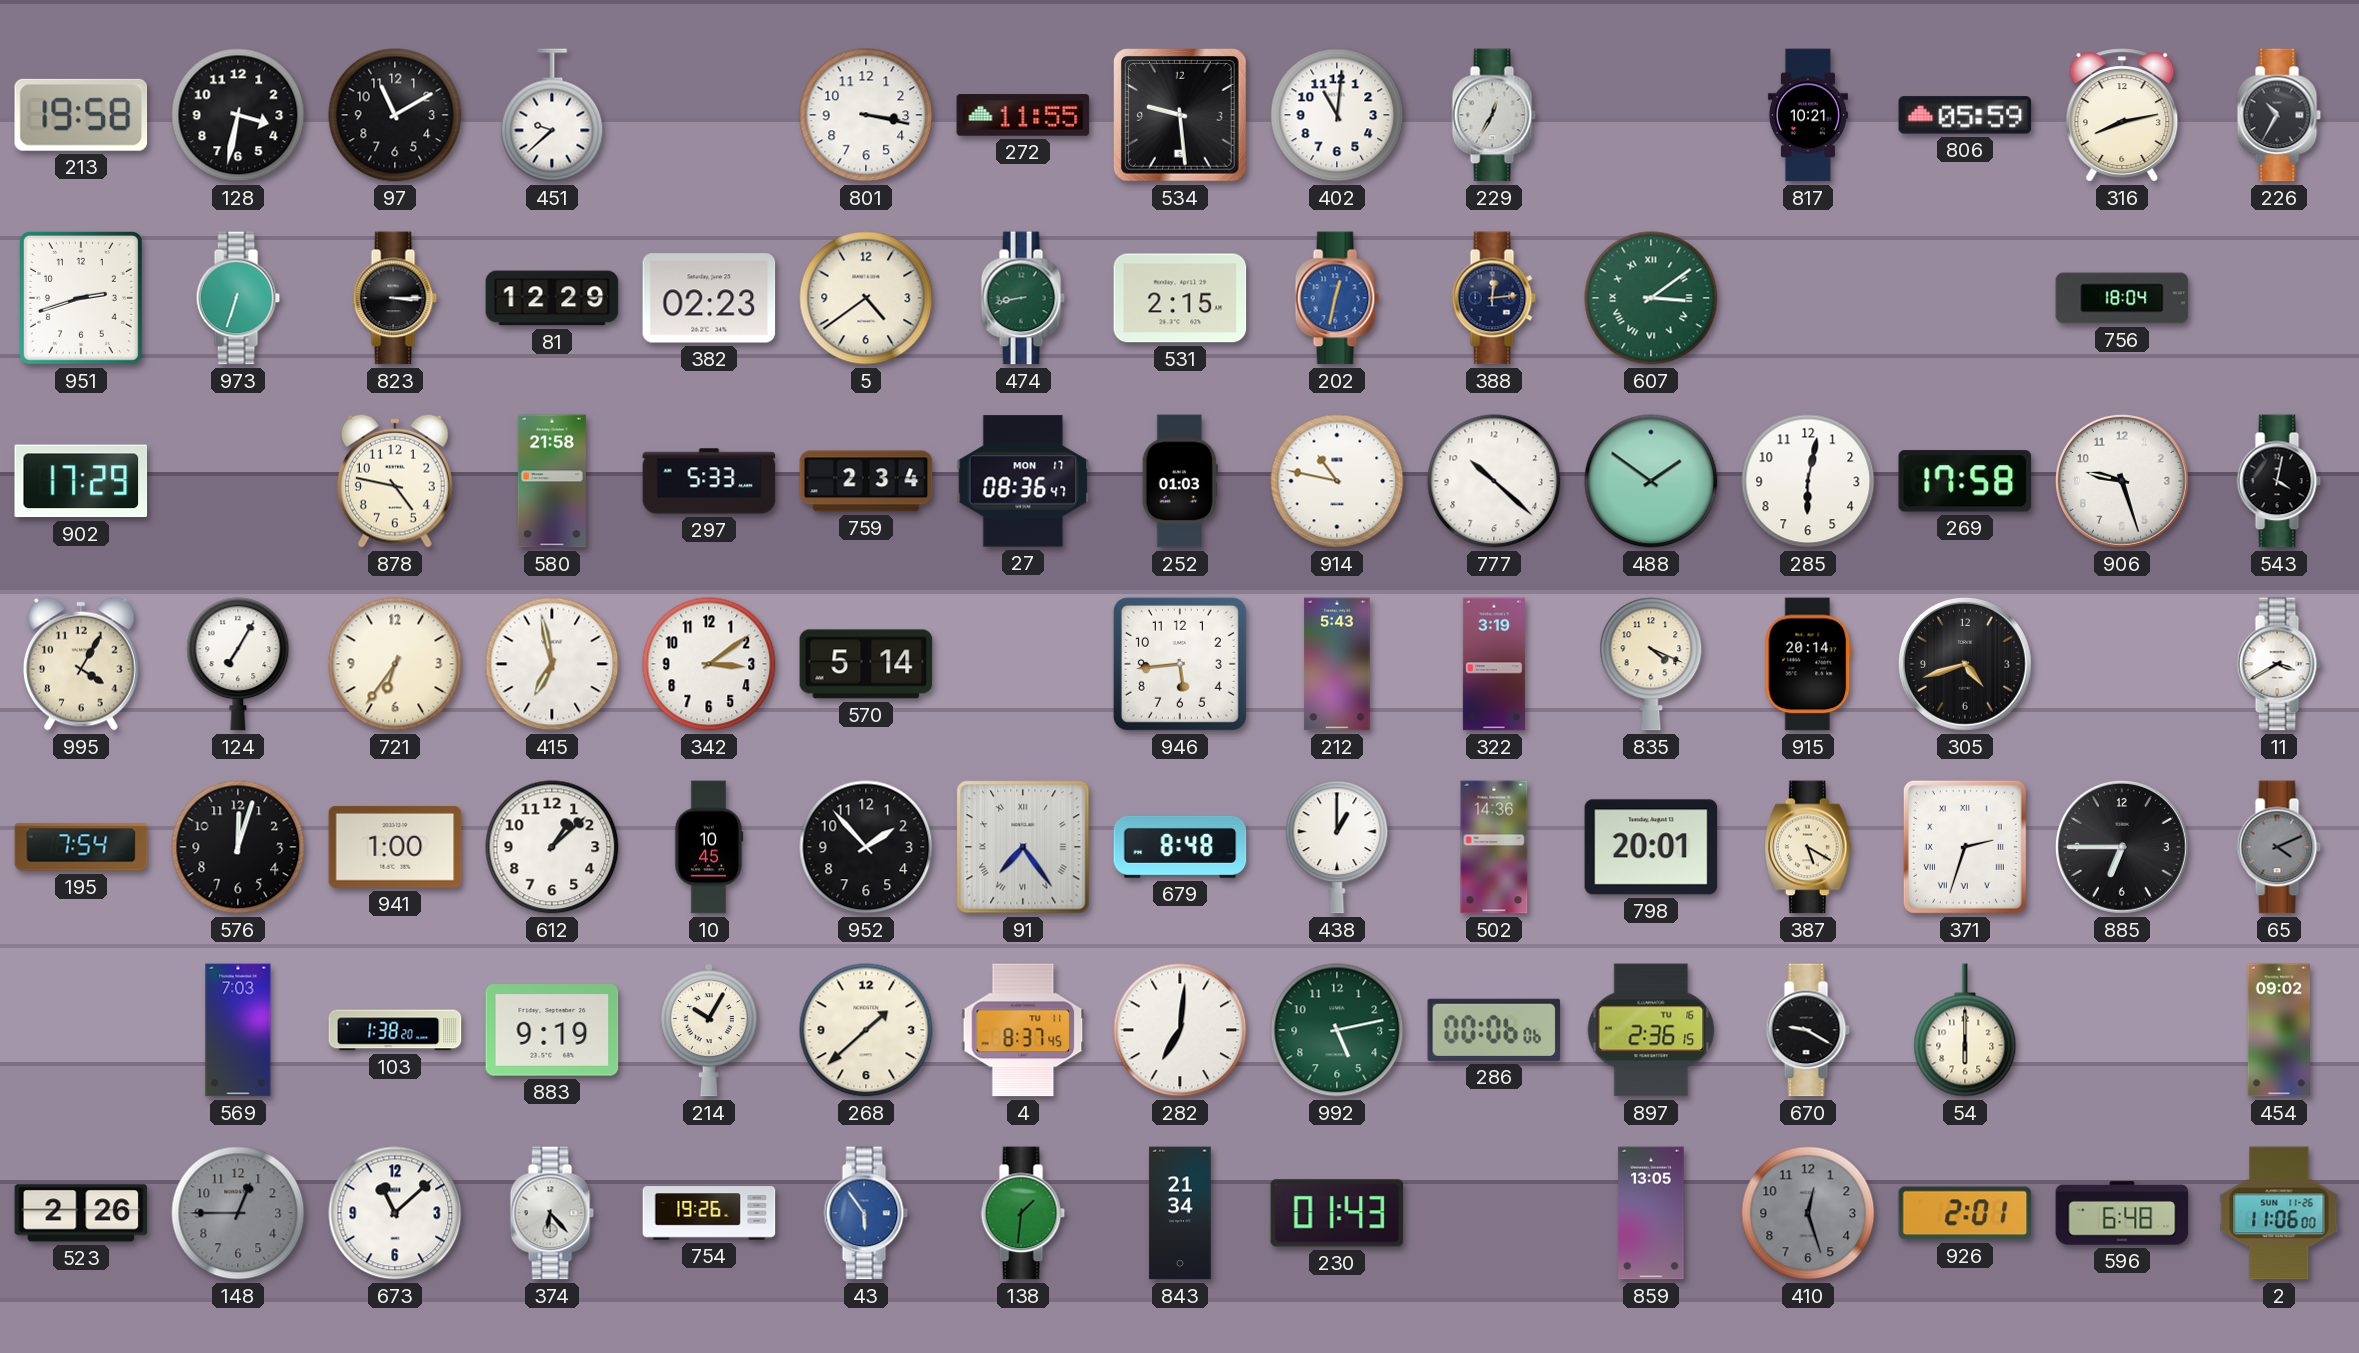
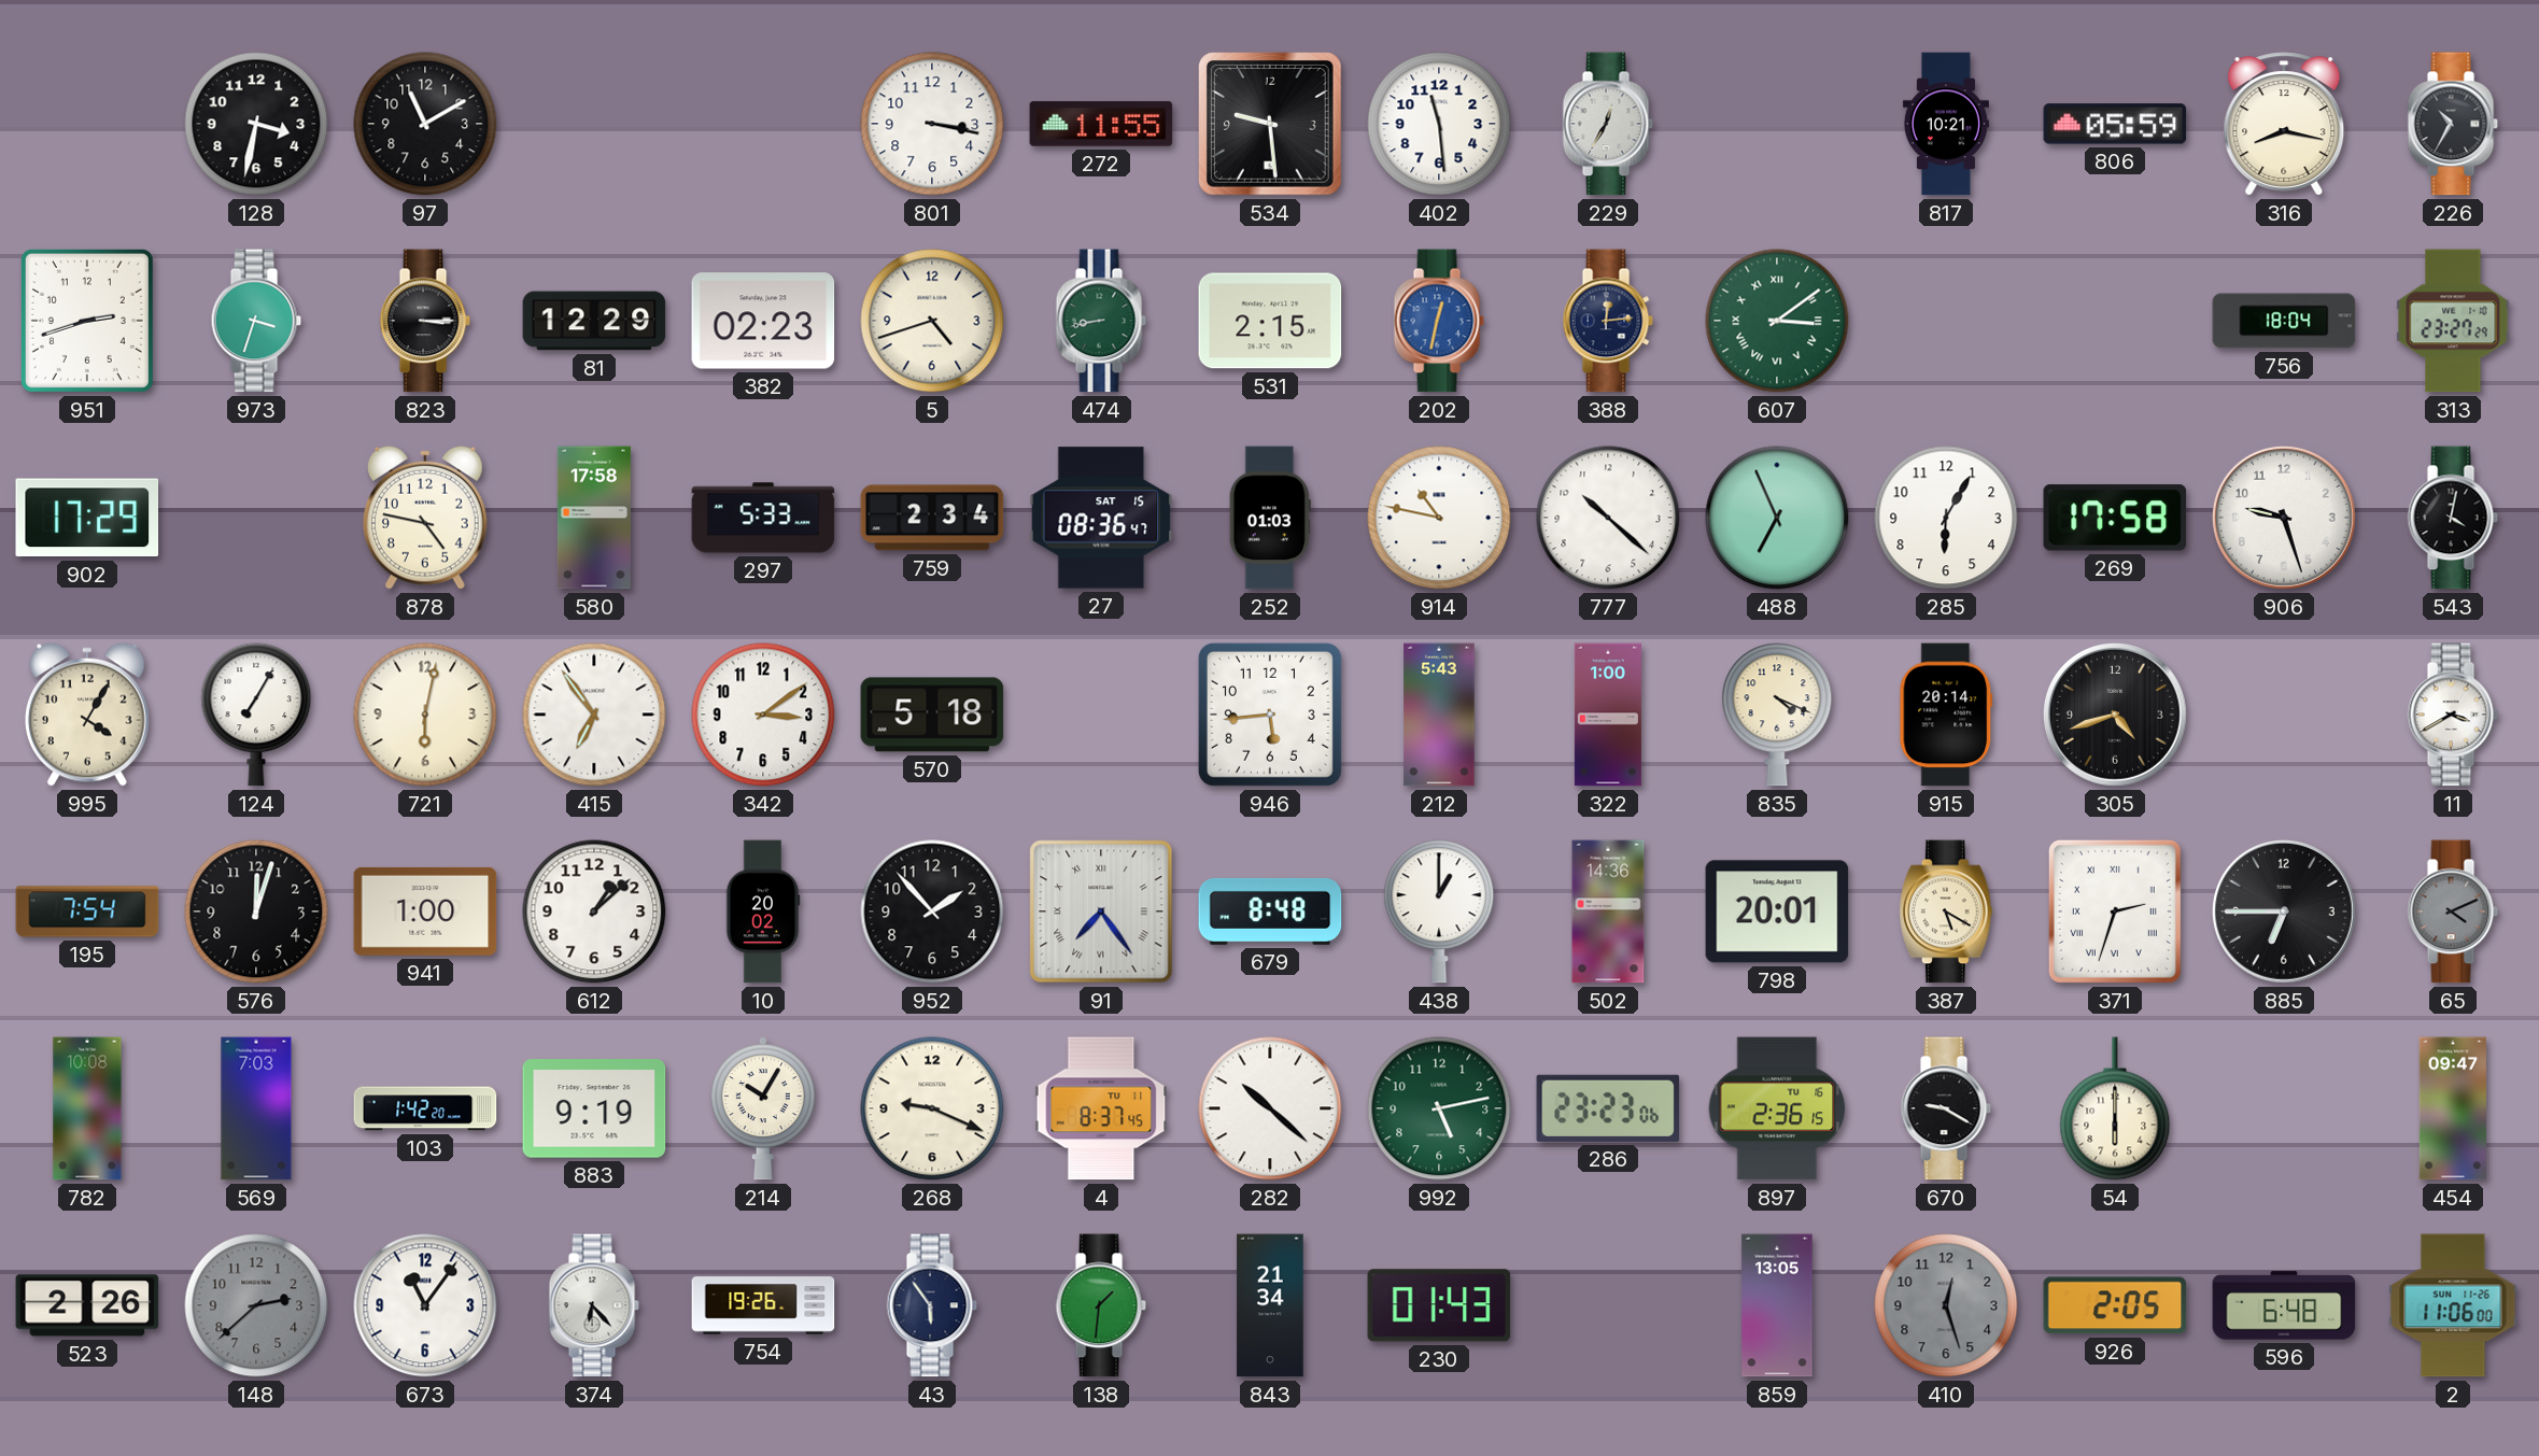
213: 19:58 -> none (81, 115)
451: 9:38 -> none (552, 115)
402: 11:01 -> 11:29 (1439, 124)
316: 8:13 -> 8:17 (2284, 124)
973: 6:33 -> 3:33 (256, 321)
5: 4:39 -> 4:42 (932, 321)
313: none -> 23:27 (2453, 321)
580: 21:58 -> 17:58 (594, 518)
27 date: MON 17 -> SAT 15 (1101, 518)
488: 1:51 -> 6:56 (1777, 518)
285: 6:02 -> 6:05 (1946, 518)
721: 6:36 -> 6:02 (425, 715)
415: 6:58 -> 6:54 (594, 715)
570: 5:14 -> 5:18 (932, 715)
322: 3:19 -> 1:00 (1608, 715)
10: 10:45 -> 20:02 (763, 911)
782: none -> 10:08 (87, 1108)
103: 1:38 -> 1:42 (425, 1108)
268: 1:38 -> 9:19 (932, 1108)
282: 7:01 -> 10:22 (1270, 1108)
286: 00:06 -> 23:23 (1608, 1108)
454: 09:02 -> 09:47 (2453, 1108)
148: 12:45 -> 2:38 (256, 1305)
673: 11:08 -> 11:06 (425, 1305)
43 dial: blue -> navy (932, 1305)
926: 2:01 -> 2:05 (2115, 1305)
